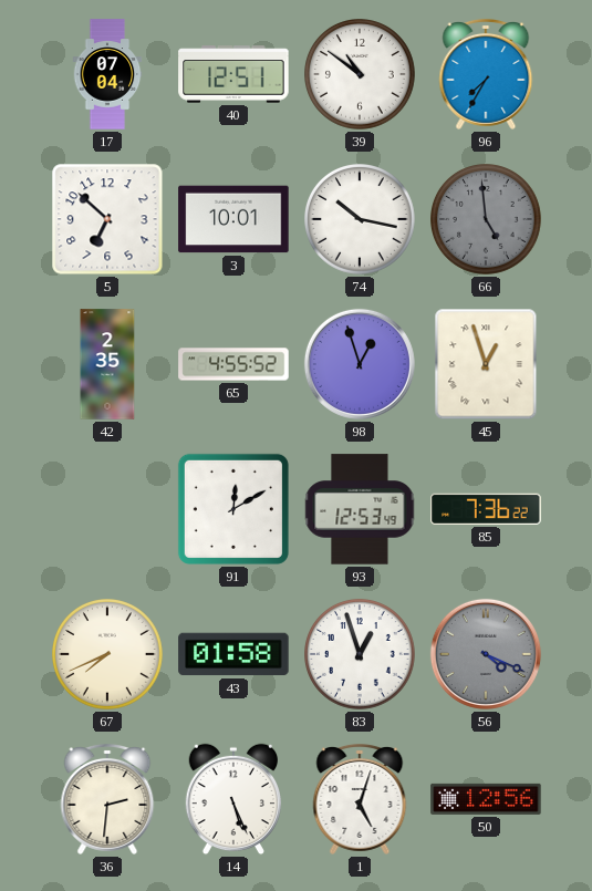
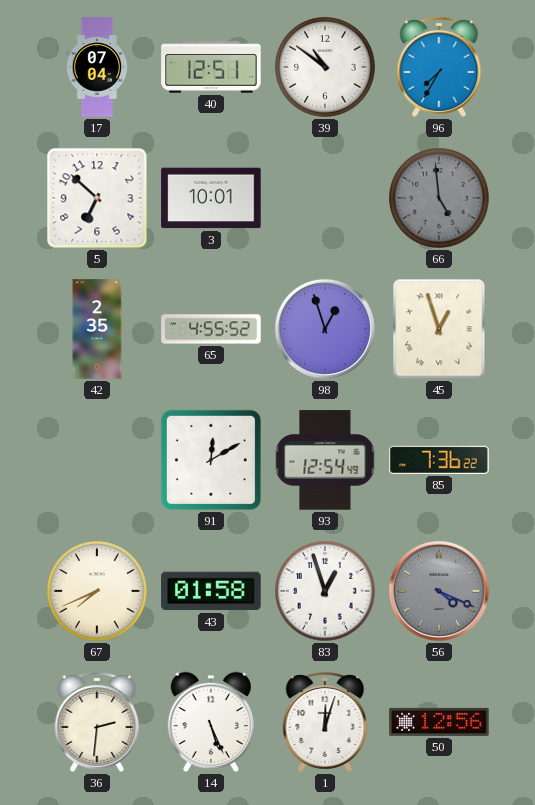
74: 10:17 -> none (361, 220)
93: 12:53 -> 12:54 (325, 460)
1: 5:03 -> 12:03 (325, 722)
